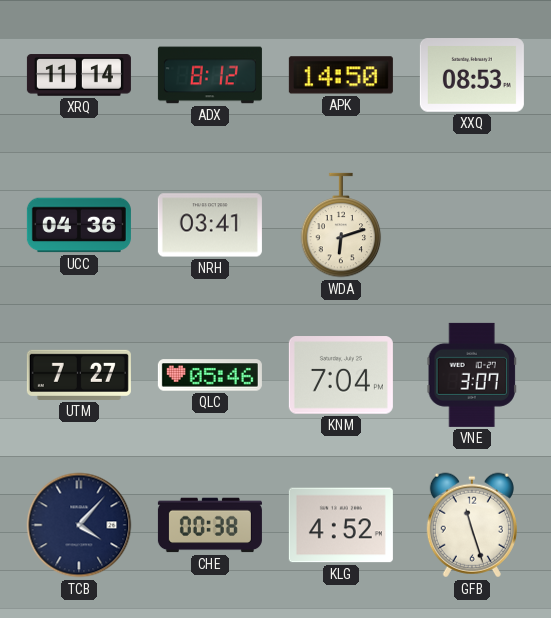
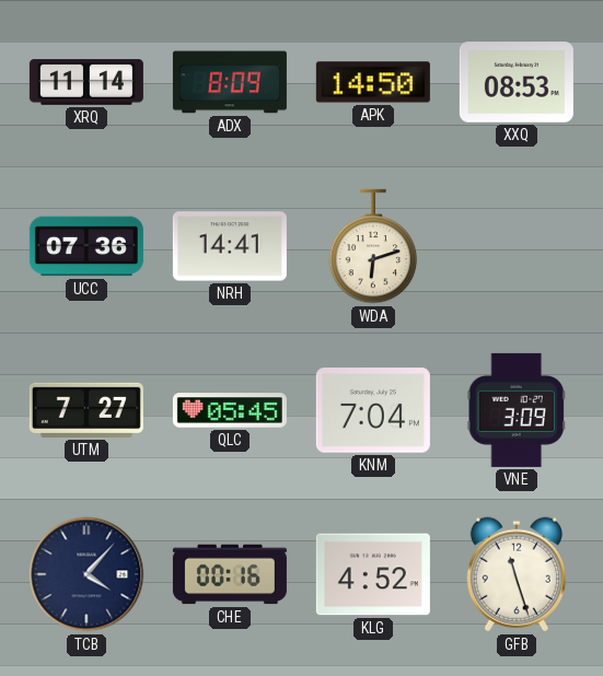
ADX: 8:12 -> 8:09 (230, 82)
UCC: 04:36 -> 07:36 (86, 246)
NRH: 03:41 -> 14:41 (230, 246)
QLC: 05:46 -> 05:45 (230, 410)
VNE: 3:07 -> 3:09 (515, 410)
CHE: 00:38 -> 00:16 (230, 574)
